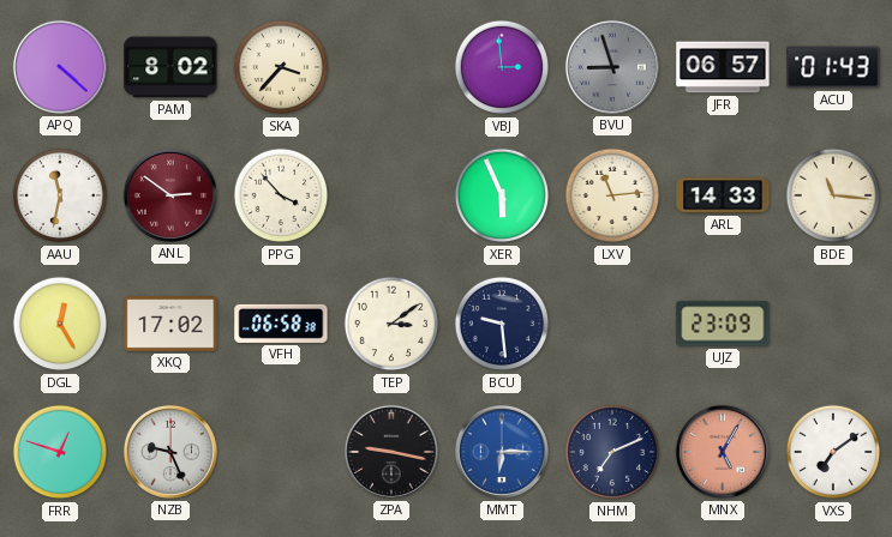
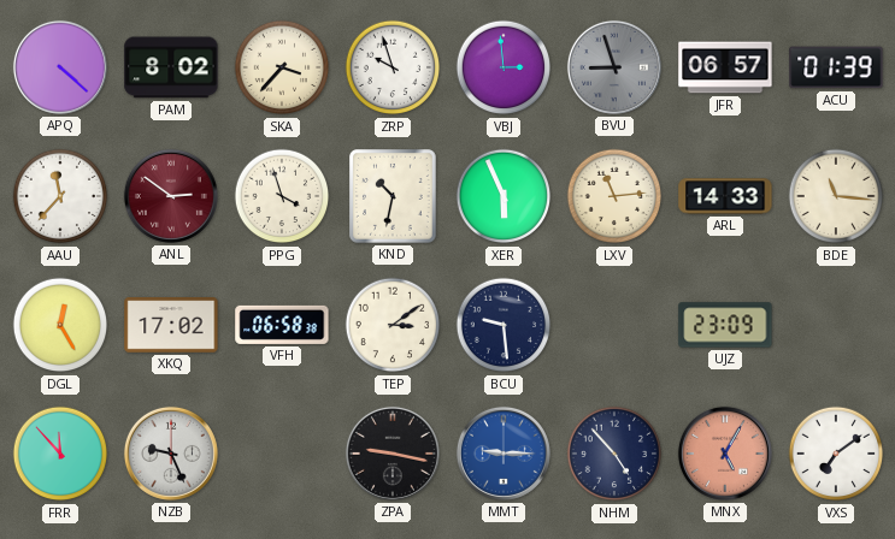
ZRP: none -> 9:57 (393, 67)
ACU: 01:43 -> 01:39 (836, 67)
AAU: 11:32 -> 11:37 (60, 196)
PPG: 3:53 -> 3:57 (282, 196)
KND: none -> 10:32 (394, 197)
FRR: 12:48 -> 11:53 (60, 454)
MMT: 6:15 -> 9:15 (504, 454)
NHM: 7:11 -> 4:53 (614, 454)
